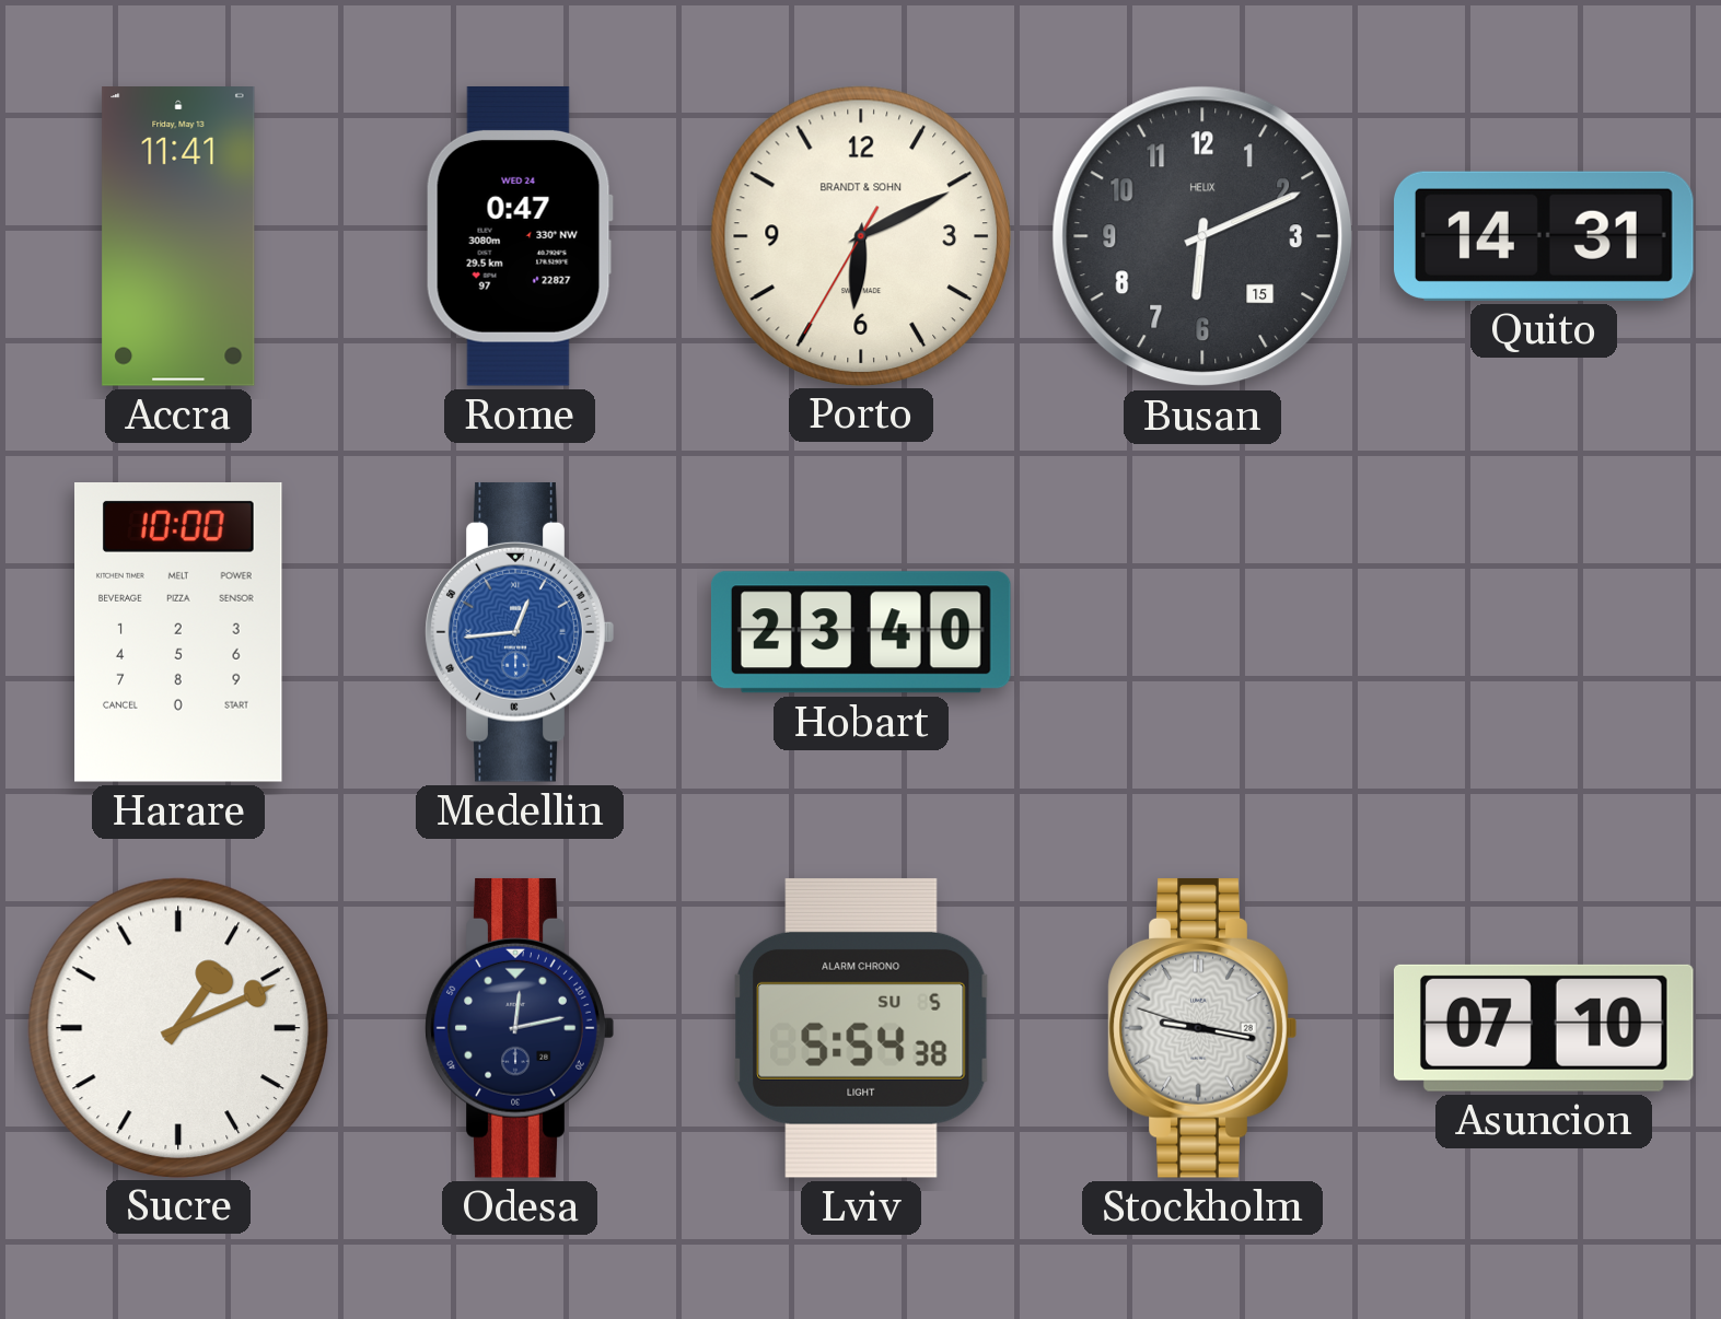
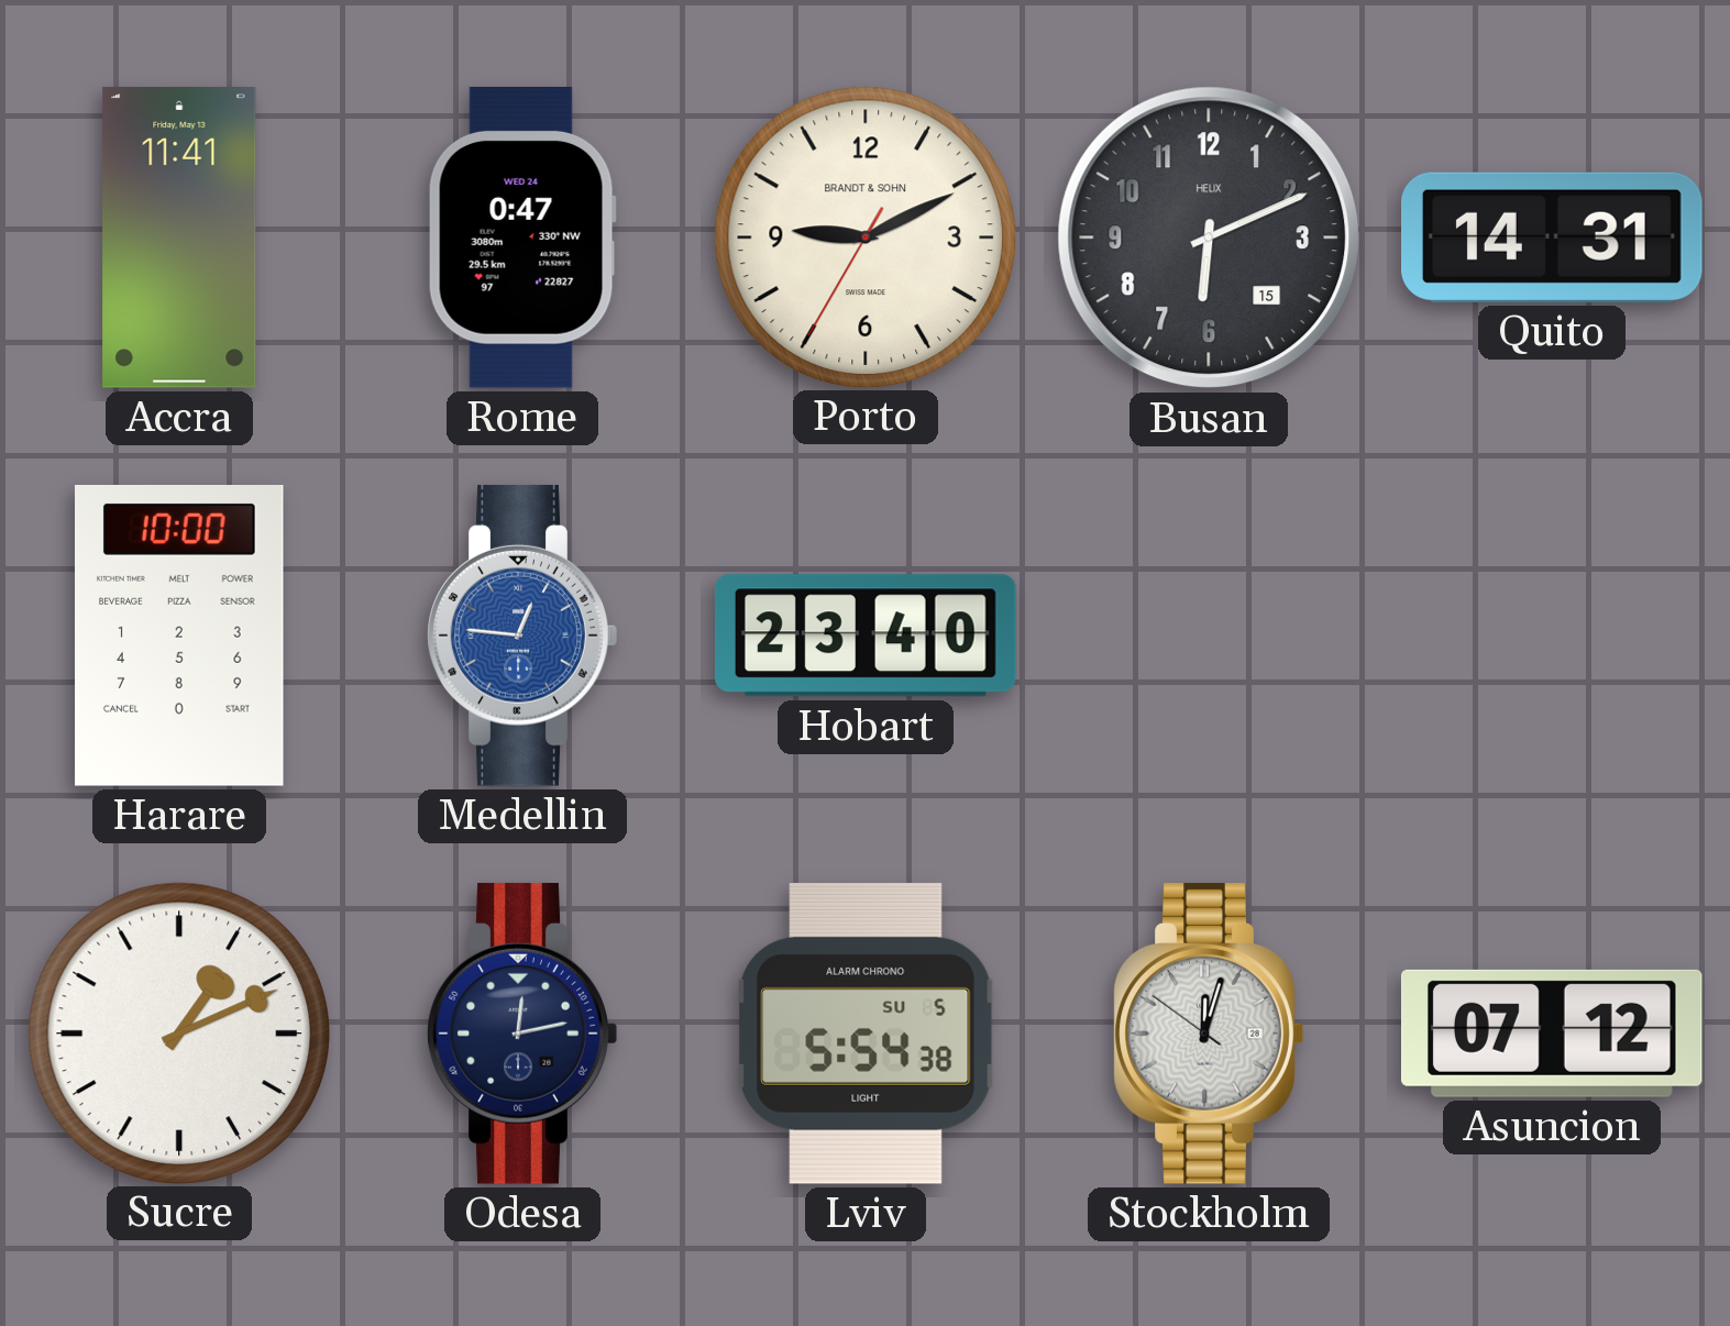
Porto: 6:10 -> 9:10 (864, 236)
Medellin: 12:44 -> 12:46 (522, 636)
Stockholm: 9:16 -> 12:02 (1209, 1034)
Asuncion: 07:10 -> 07:12 (1552, 1034)
